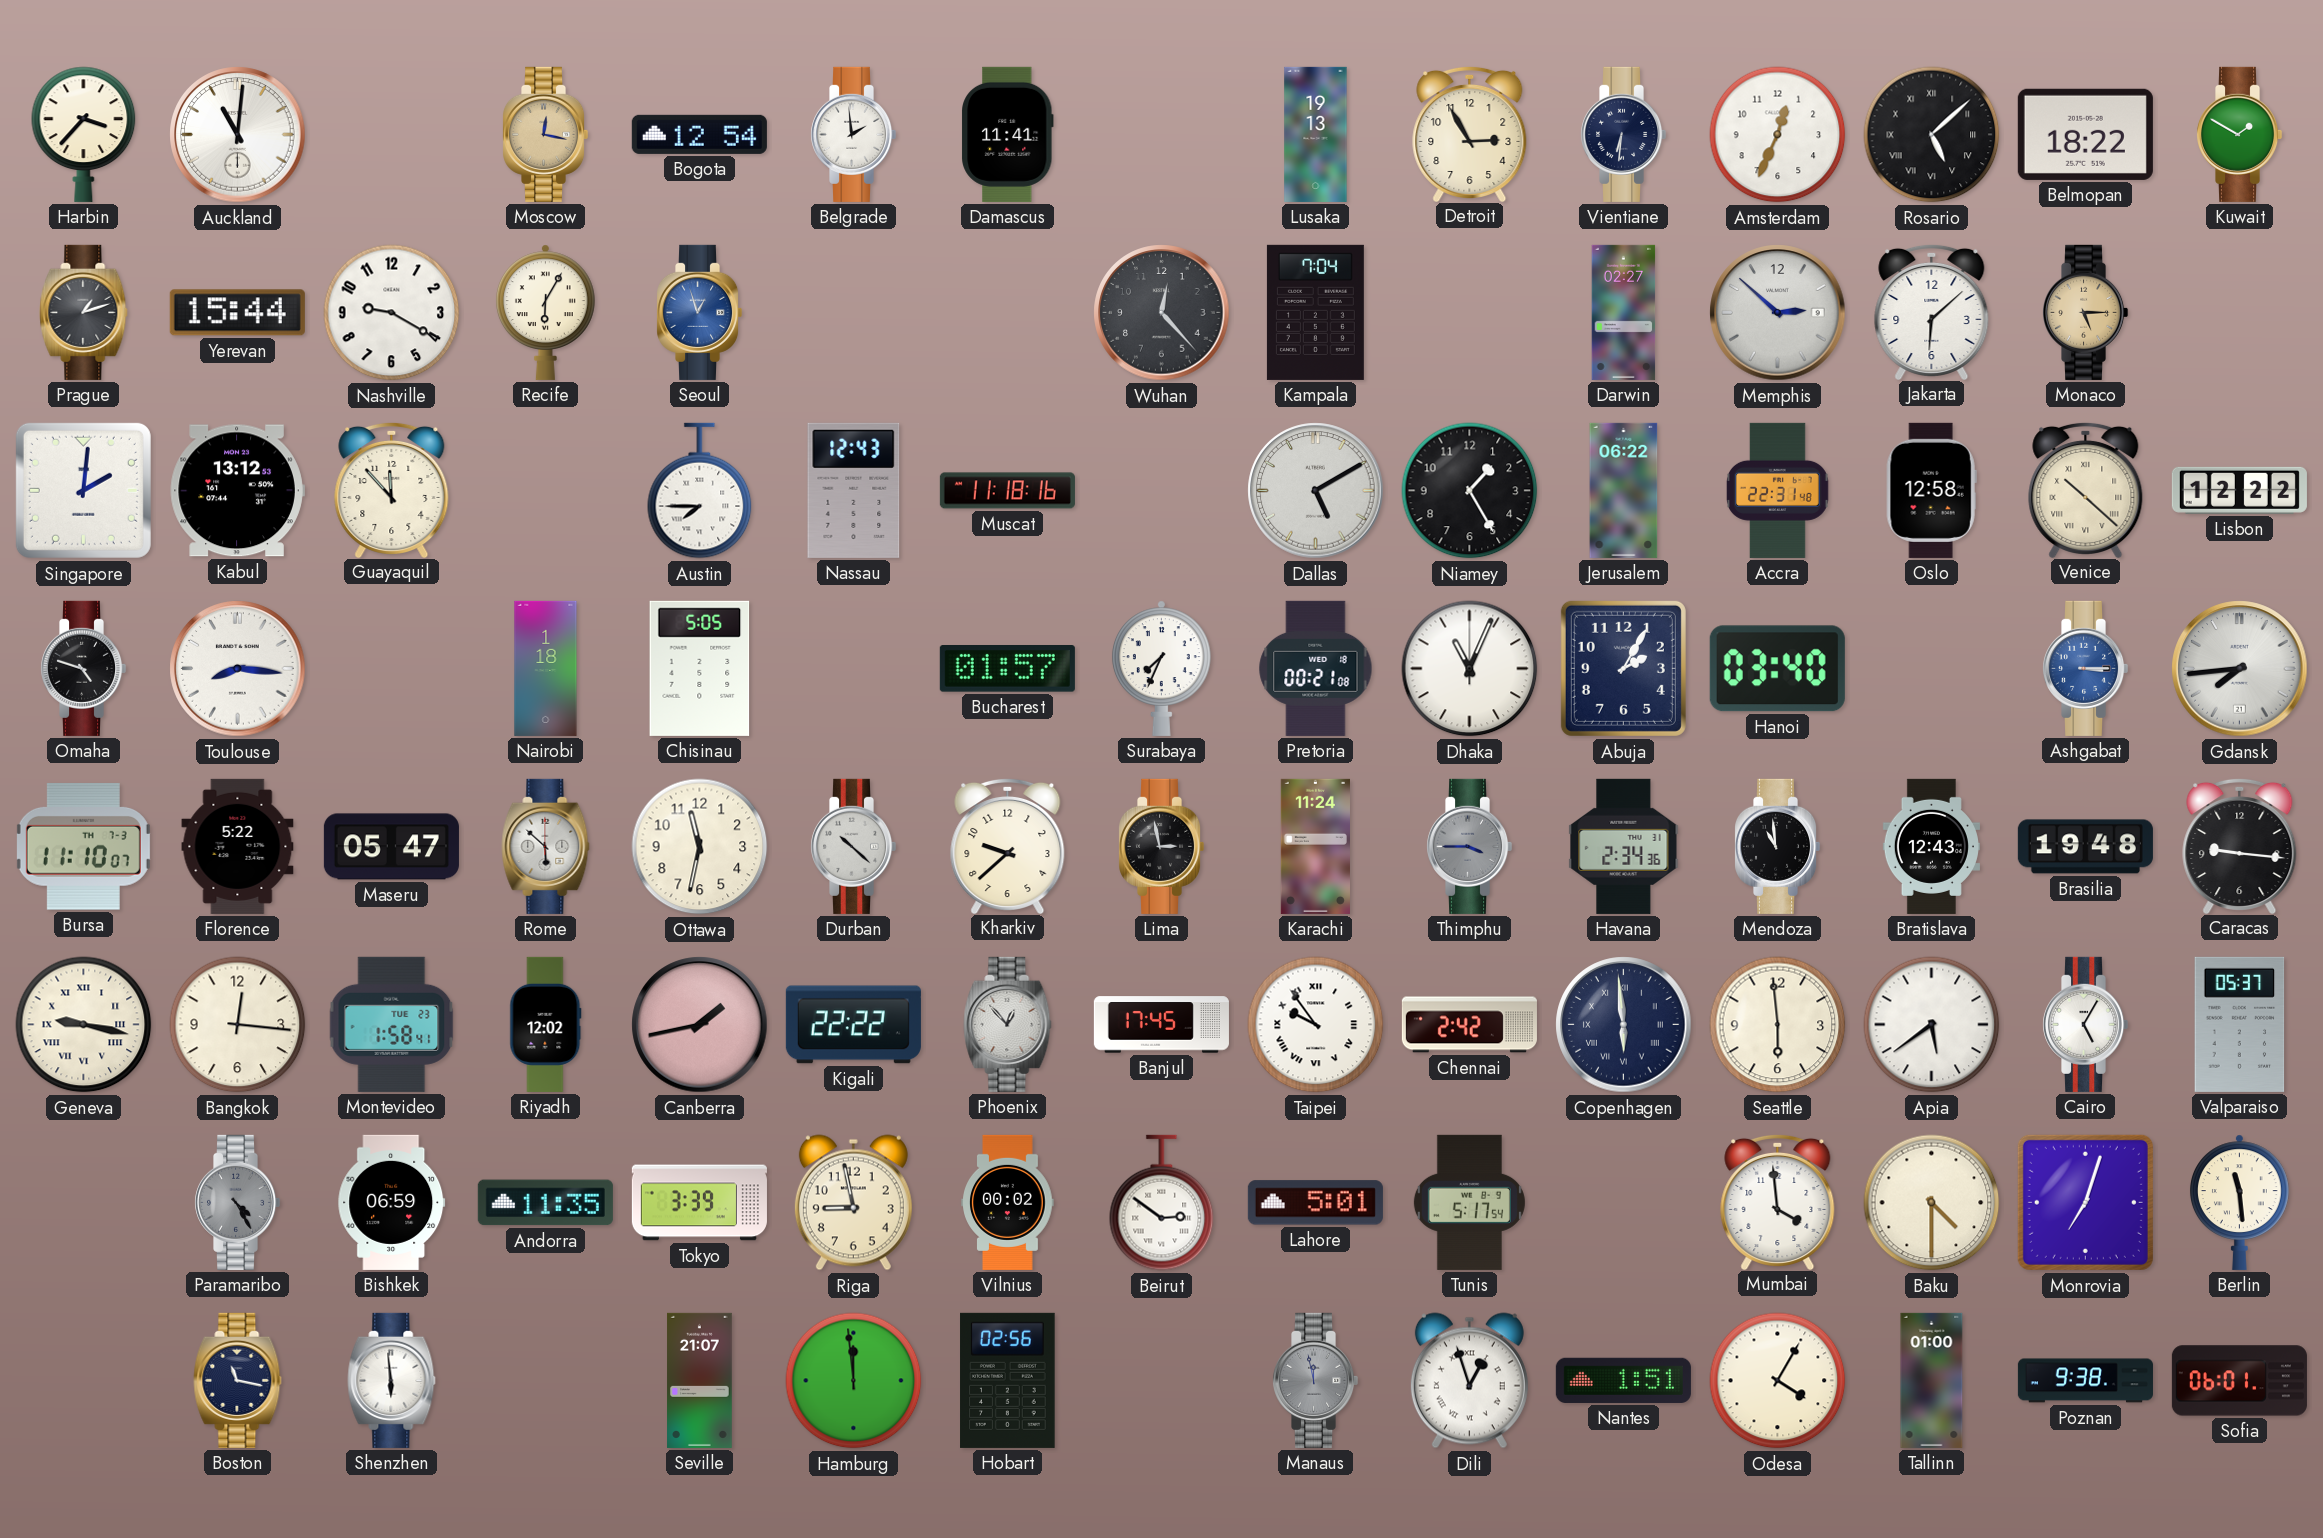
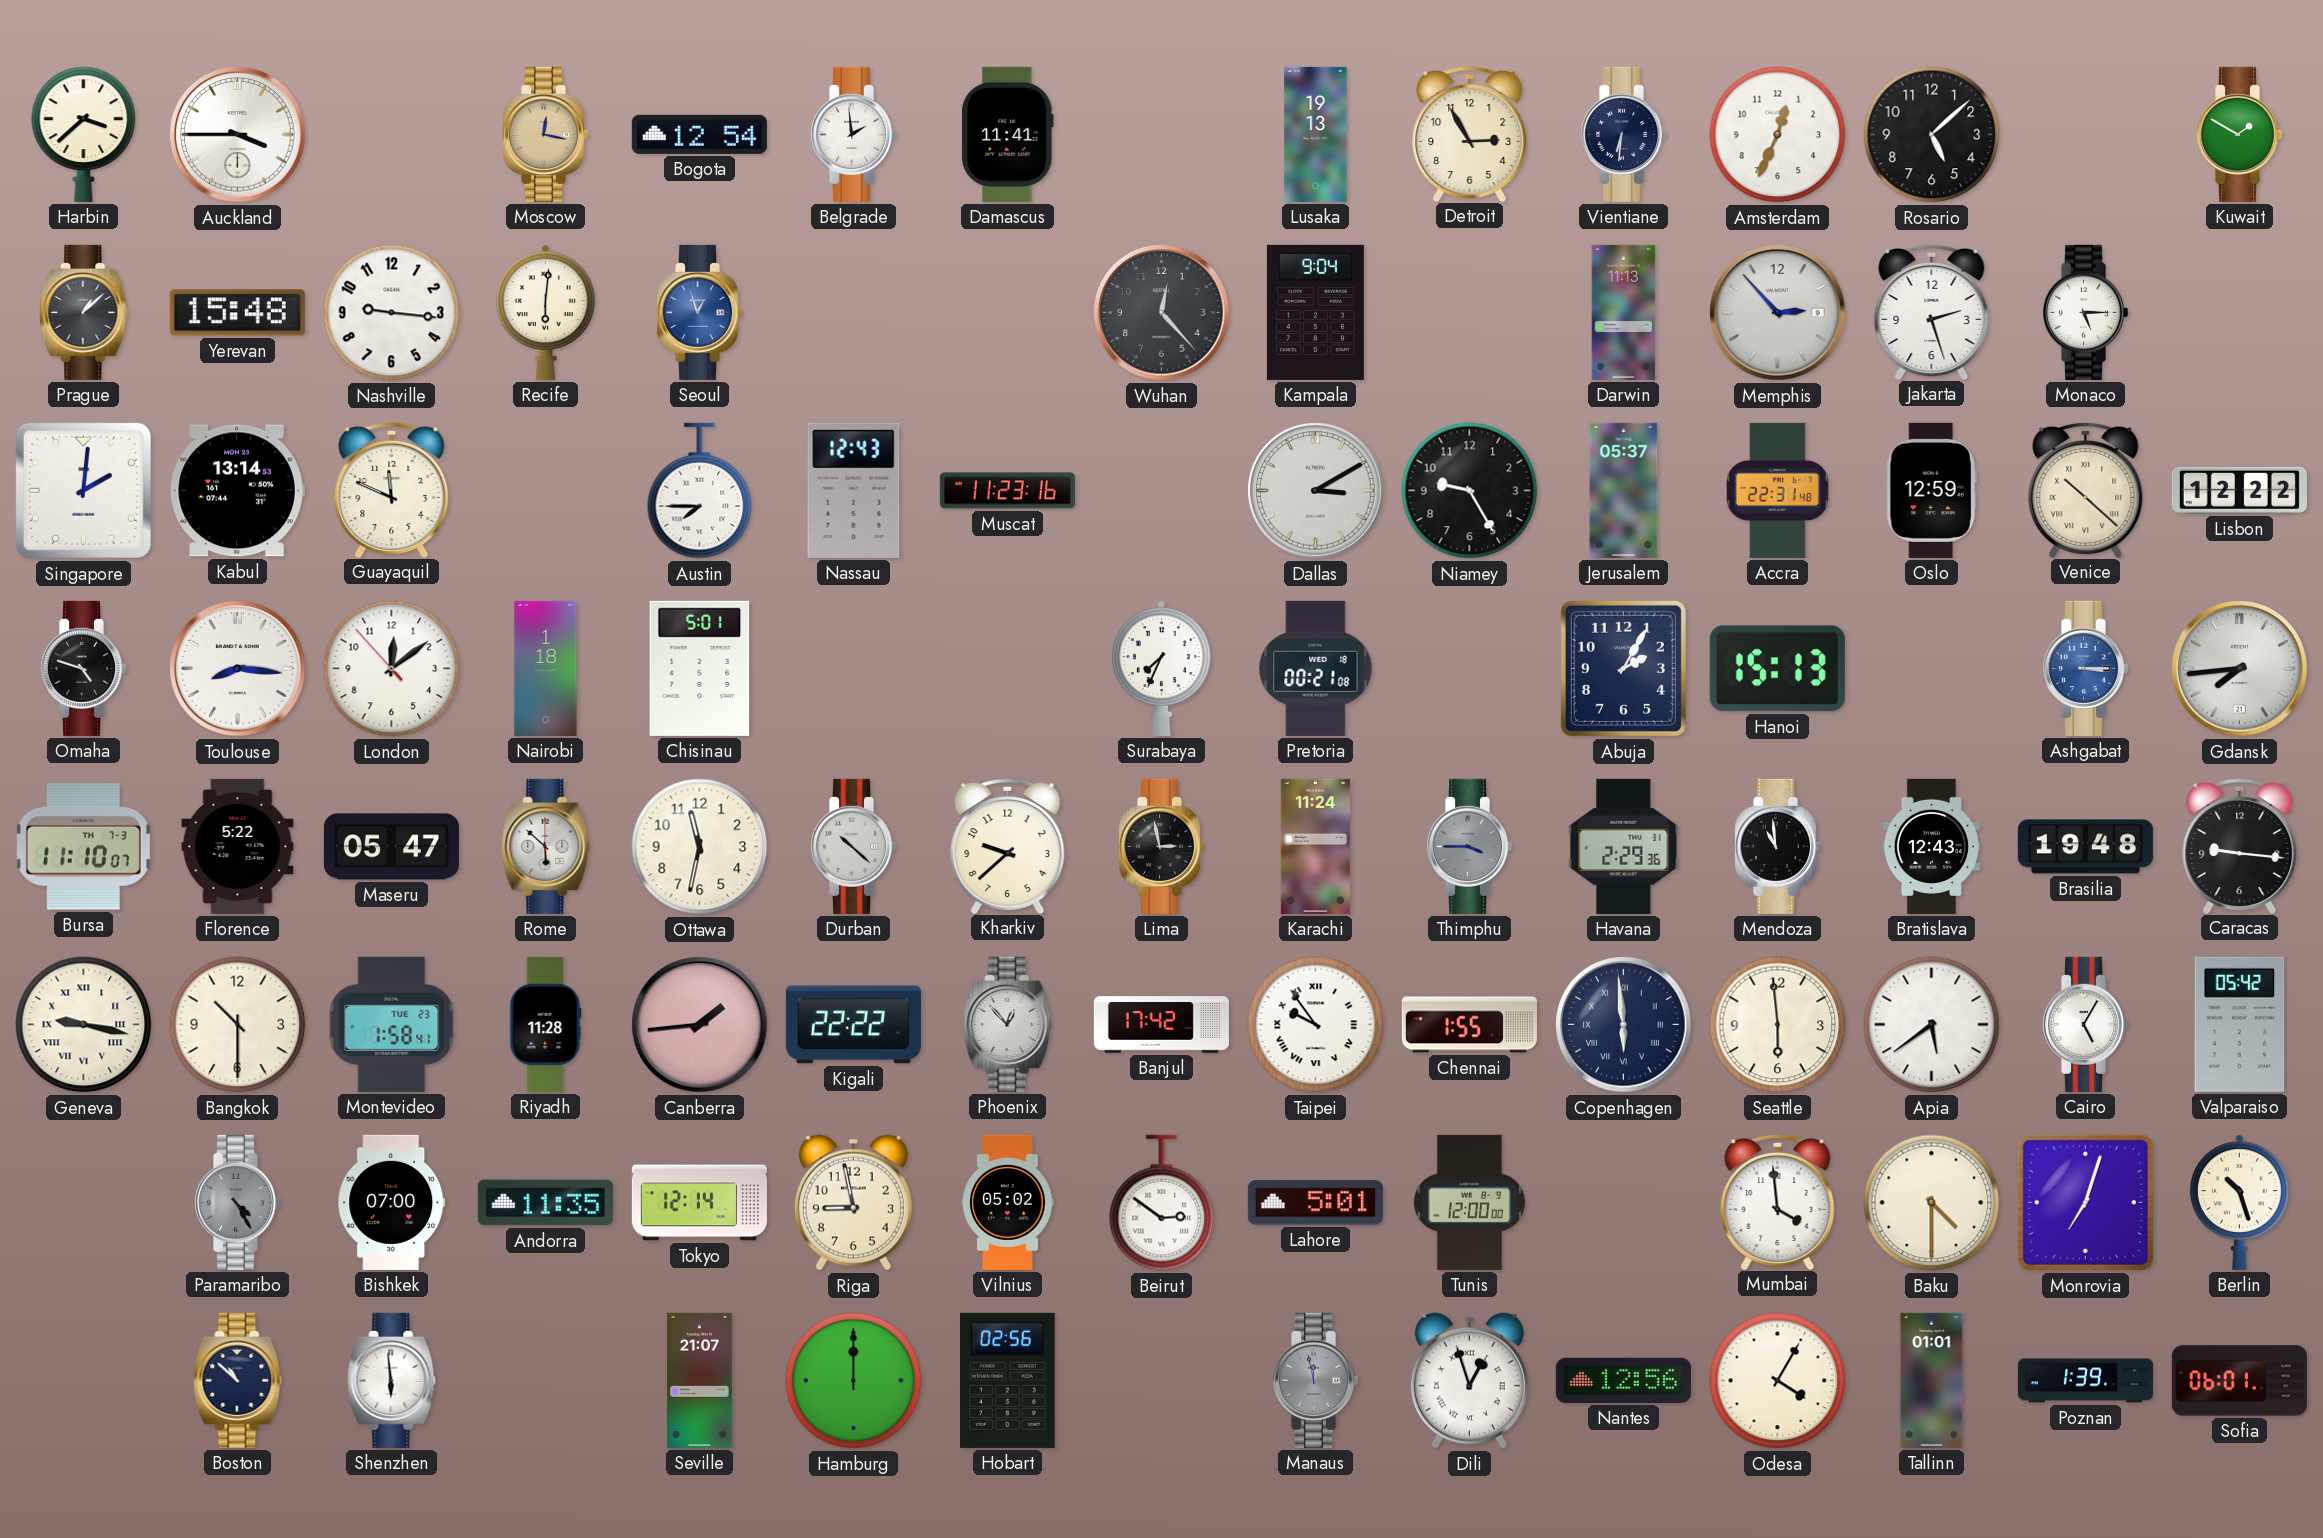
Harbin: 3:37 -> 3:38 (84, 134)
Auckland: 11:01 -> 3:45 (238, 135)
Rosario numerals: Roman -> Arabic (1932, 135)
Belmopan: 18:22 -> none (2085, 134)
Prague: 1:12 -> 1:08 (84, 312)
Yerevan: 15:44 -> 15:48 (237, 313)
Nashville: 9:20 -> 9:16 (392, 313)
Recife: 6:05 -> 6:01 (545, 312)
Kampala: 7:04 -> 9:04 (1315, 312)
Darwin: 02:27 -> 11:13 (1624, 312)
Memphis: 2:52 -> 2:53 (1778, 313)
Jakarta: 6:08 -> 2:27 (1932, 311)
Monaco dial: champagne -> white (2086, 312)
Kabul: 13:12 -> 13:14 (237, 491)
Guayaquil: 11:53 -> 11:49 (392, 489)
Muscat: 11:18 -> 11:23 (1007, 491)
Dallas: 5:10 -> 3:10 (1316, 491)
Niamey: 1:25 -> 9:25 (1470, 491)
Jerusalem: 06:22 -> 05:37 (1624, 490)
Oslo: 12:58 -> 12:59 (1931, 490)
London: none -> 12:08 (392, 669)
Chisinau: 5:05 -> 5:01 (700, 668)
Bucharest: 01:57 -> none (1007, 669)
Dhaka: 11:04 -> none (1470, 669)
Hanoi: 03:40 -> 15:13 (1777, 669)
Havana: 2:34 -> 2:29 (1624, 846)
Bangkok: 12:16 -> 10:30 (238, 1025)
Riyadh: 12:02 -> 11:28 (546, 1024)
Canberra: 1:43 -> 1:44 (700, 1025)
Banjul: 17:45 -> 17:42 (1161, 1025)
Chennai: 2:42 -> 1:55 (1469, 1025)
Valparaiso: 05:37 -> 05:42 (2240, 1024)
Bishkek: 06:59 -> 07:00 (392, 1202)
Tokyo: 3:39 -> 12:14 (699, 1203)
Vilnius: 00:02 -> 05:02 (1008, 1202)
Tunis: 5:17 -> 12:00 (1469, 1202)
Berlin: 11:29 -> 10:27 (2239, 1202)
Boston: 11:17 -> 10:52 (238, 1380)
Hamburg: 11:59 -> 12:00 (854, 1381)
Nantes: 1:51 -> 12:56 (1623, 1380)
Tallinn: 01:00 -> 01:01 (1932, 1380)
Poznan: 9:38 -> 1:39 (2085, 1381)
